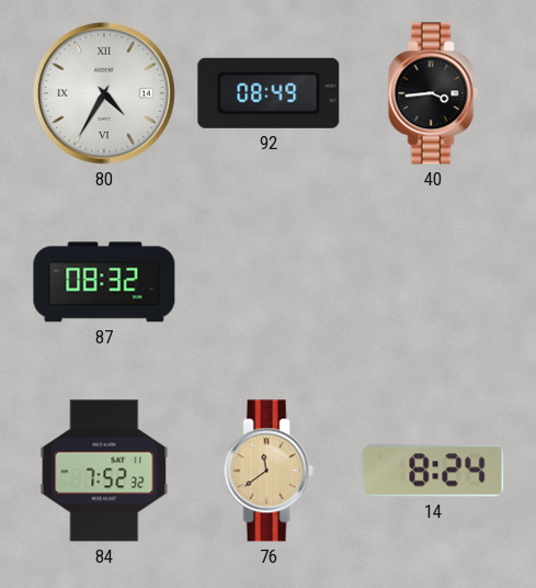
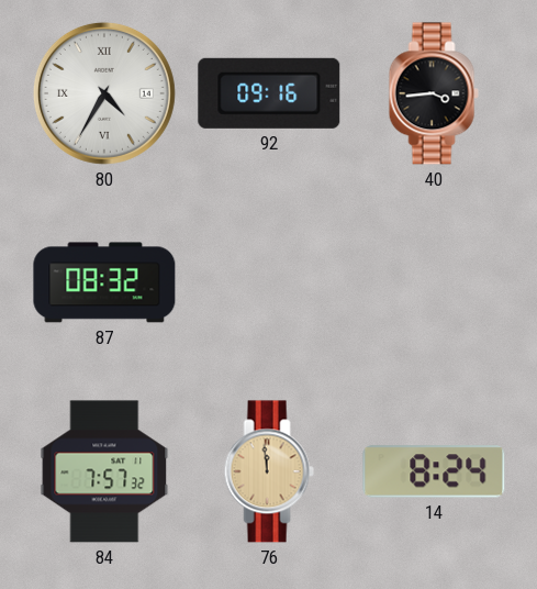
92: 08:49 -> 09:16 (269, 93)
84: 7:52 -> 7:57 (104, 471)
76: 11:39 -> 11:59 (269, 471)
